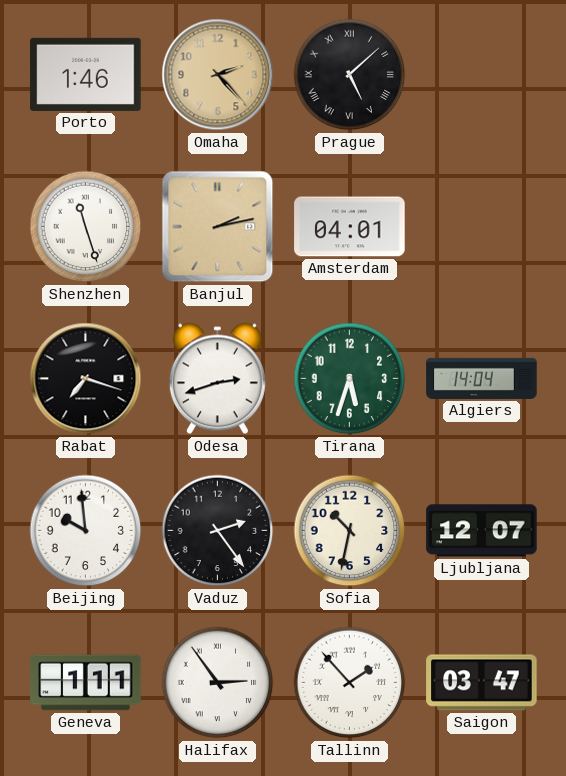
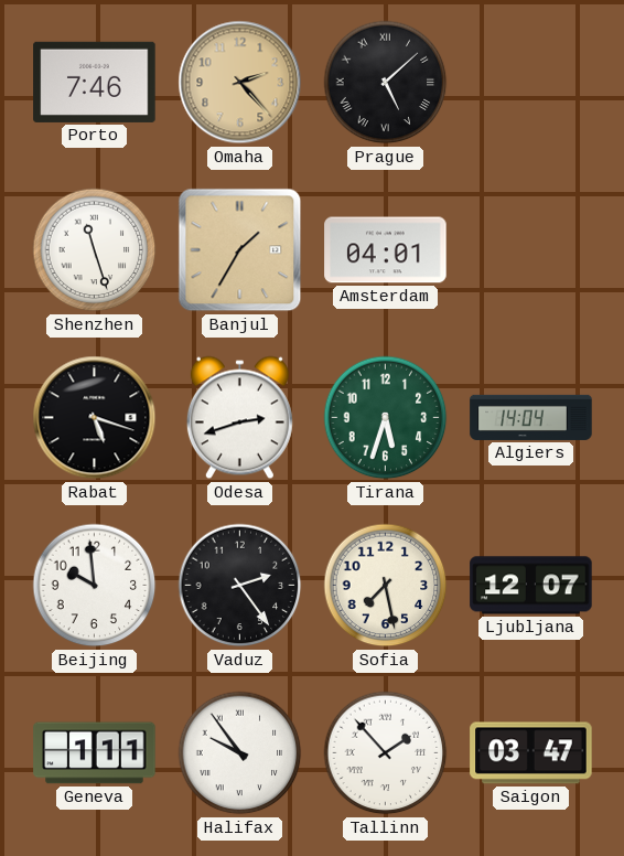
Porto: 1:46 -> 7:46 (95, 82)
Banjul: 2:13 -> 1:35 (240, 250)
Rabat: 7:18 -> 5:18 (95, 418)
Sofia: 10:32 -> 7:28 (386, 586)
Halifax: 2:54 -> 9:54 (240, 753)
